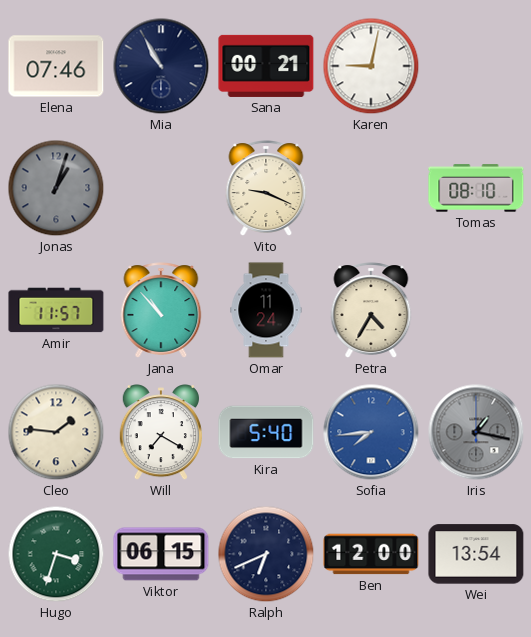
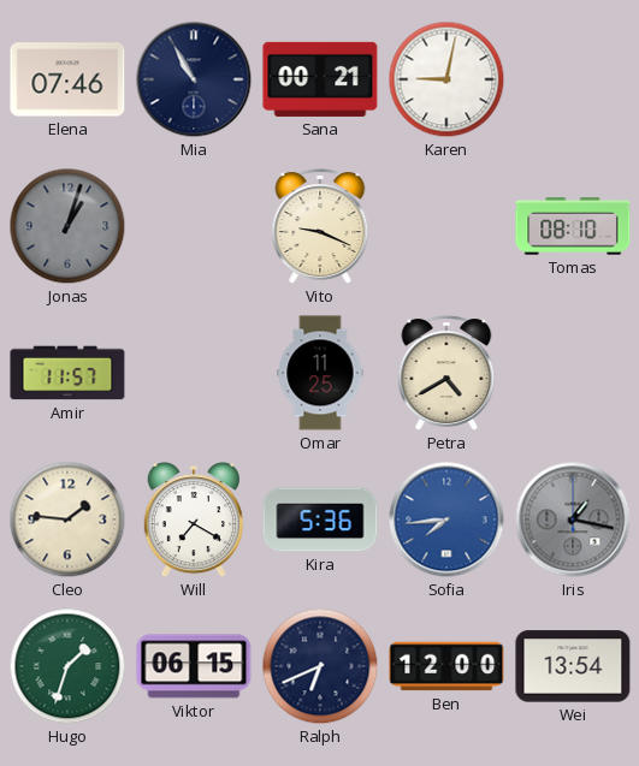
Jana: 10:53 -> none (161, 310)
Omar: 11:24 -> 11:25 (320, 373)
Petra: 4:35 -> 4:40 (446, 373)
Kira: 5:40 -> 5:36 (320, 519)
Hugo: 3:33 -> 1:33 (67, 666)
